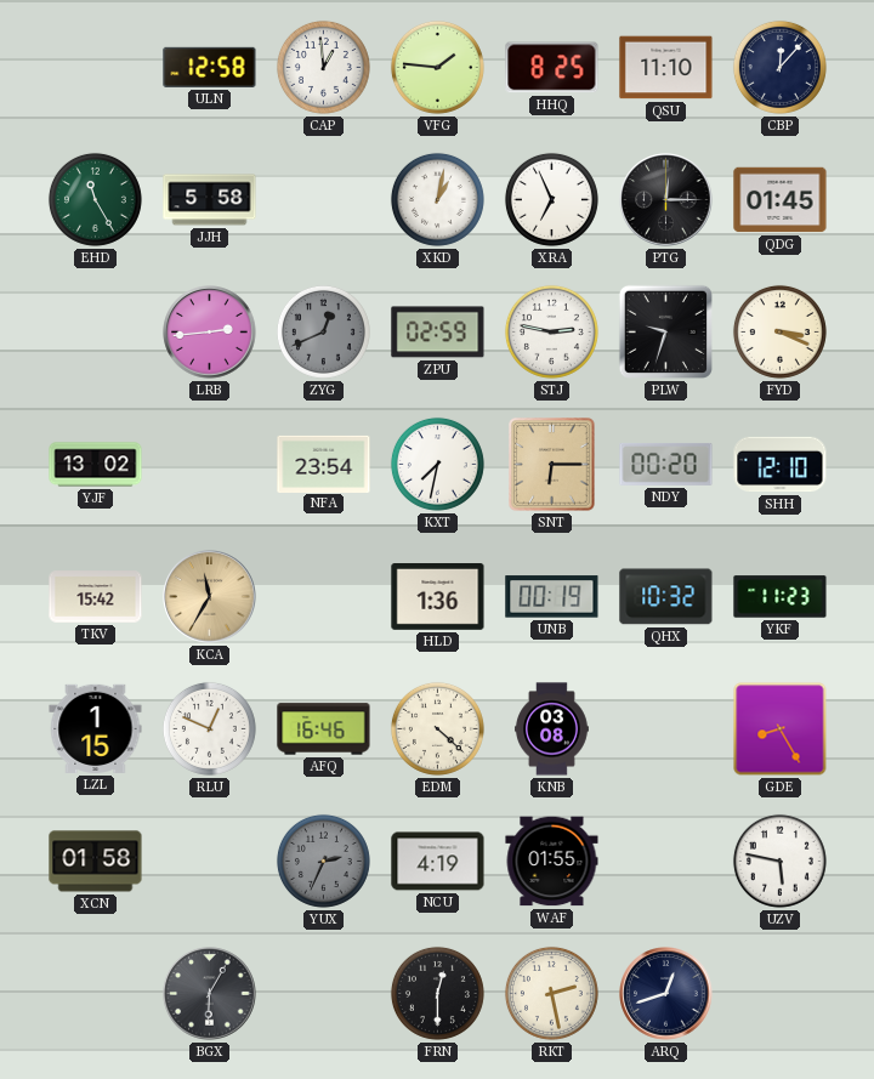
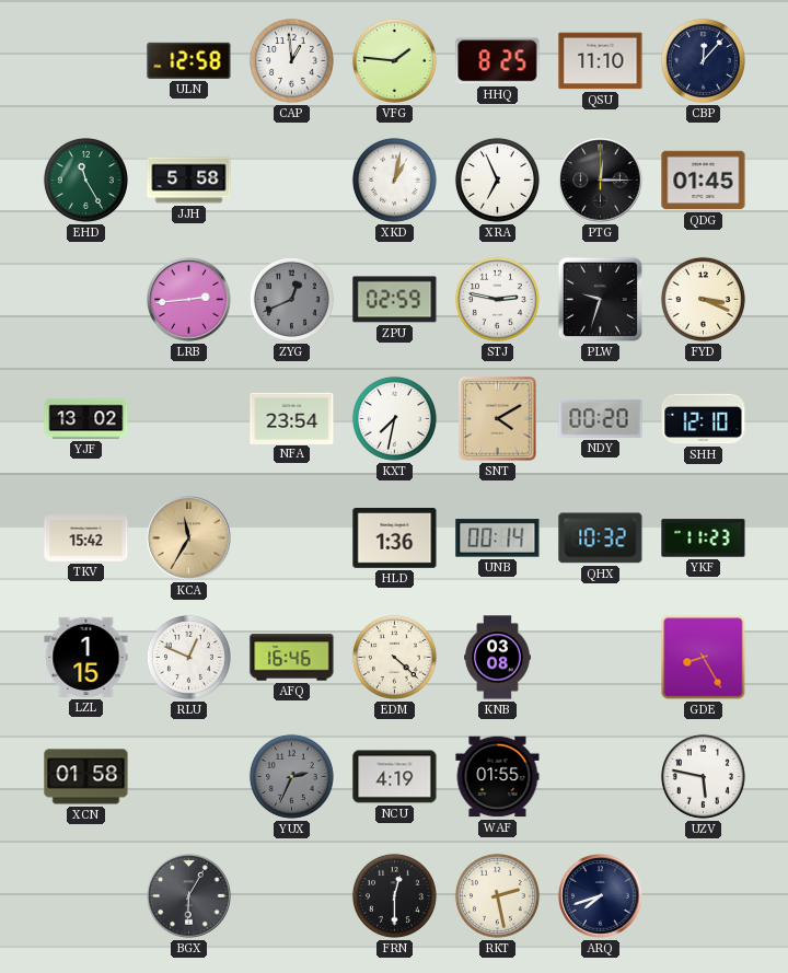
SNT: 6:15 -> 4:10 (498, 419)
UNB: 00:19 -> 00:14 (498, 538)
ARQ: 12:42 -> 7:42 (601, 896)
